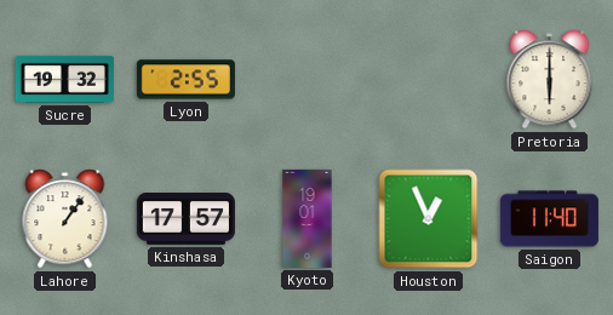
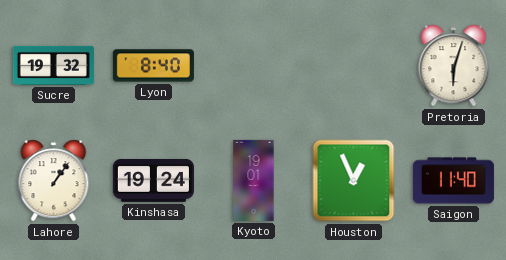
Lyon: 2:55 -> 8:40 (153, 66)
Pretoria: 6:00 -> 6:03 (454, 66)
Kinshasa: 17:57 -> 19:24 (153, 181)
